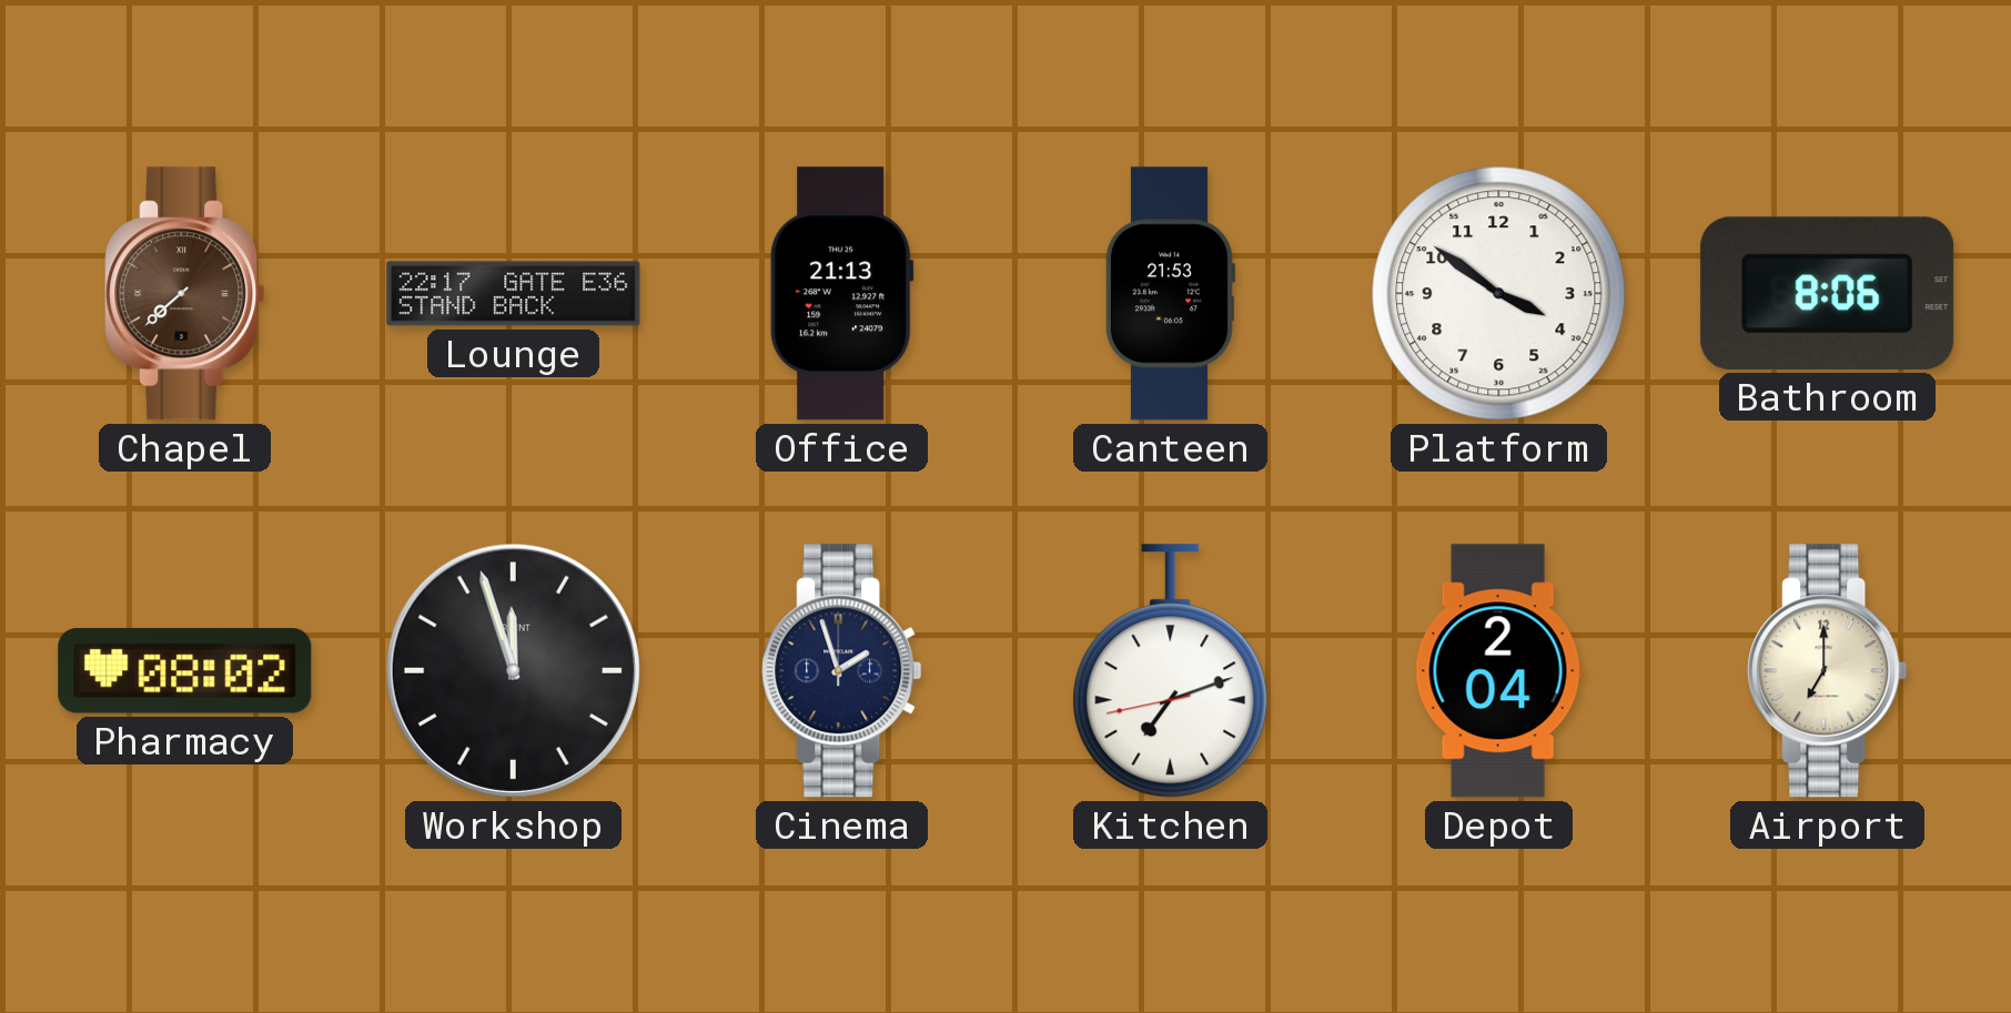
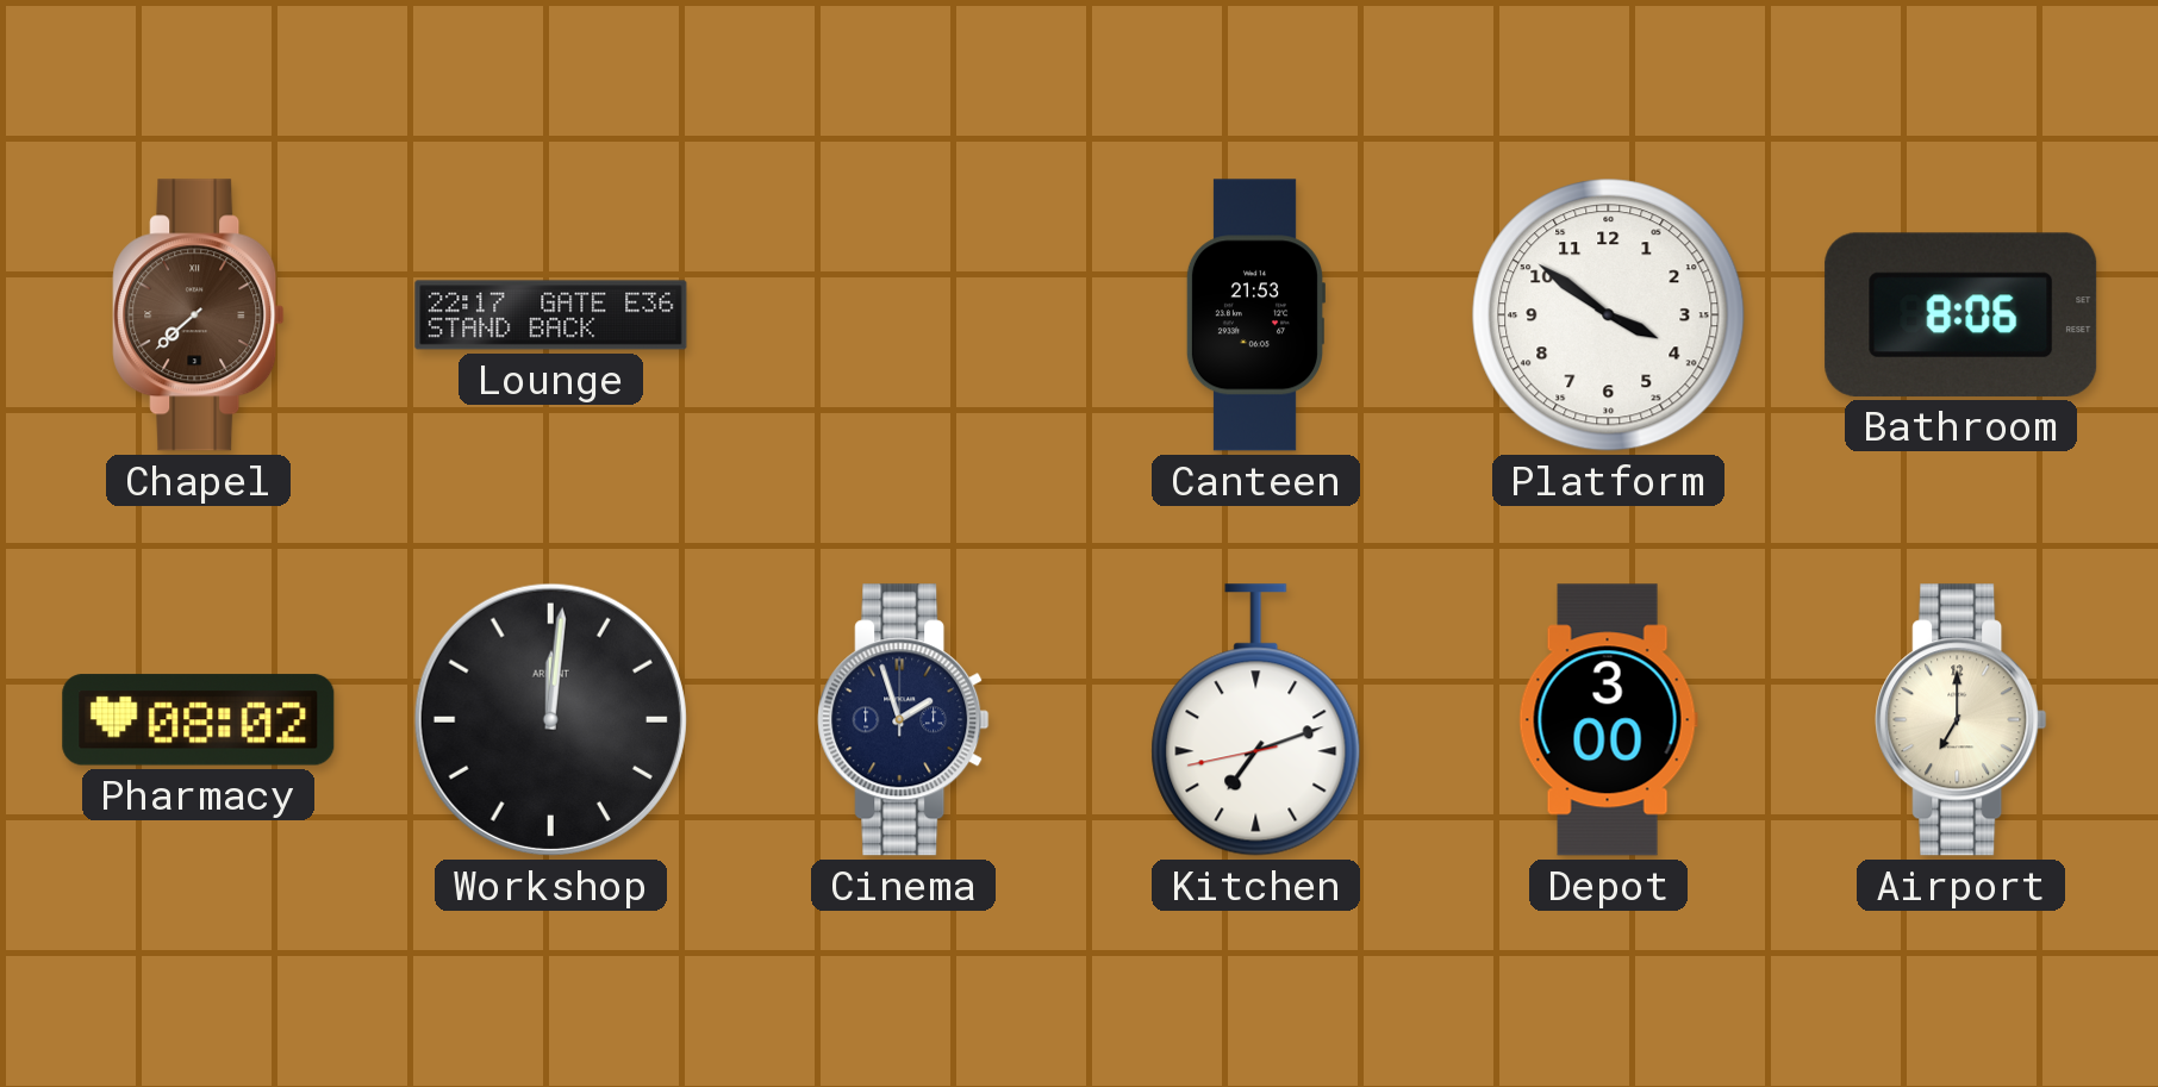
Office: 21:13 -> none (842, 294)
Workshop: 11:57 -> 12:01 (550, 719)
Depot: 2:04 -> 3:00 (1608, 720)
